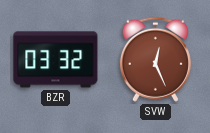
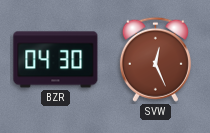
BZR: 03:32 -> 04:30 (56, 60)
